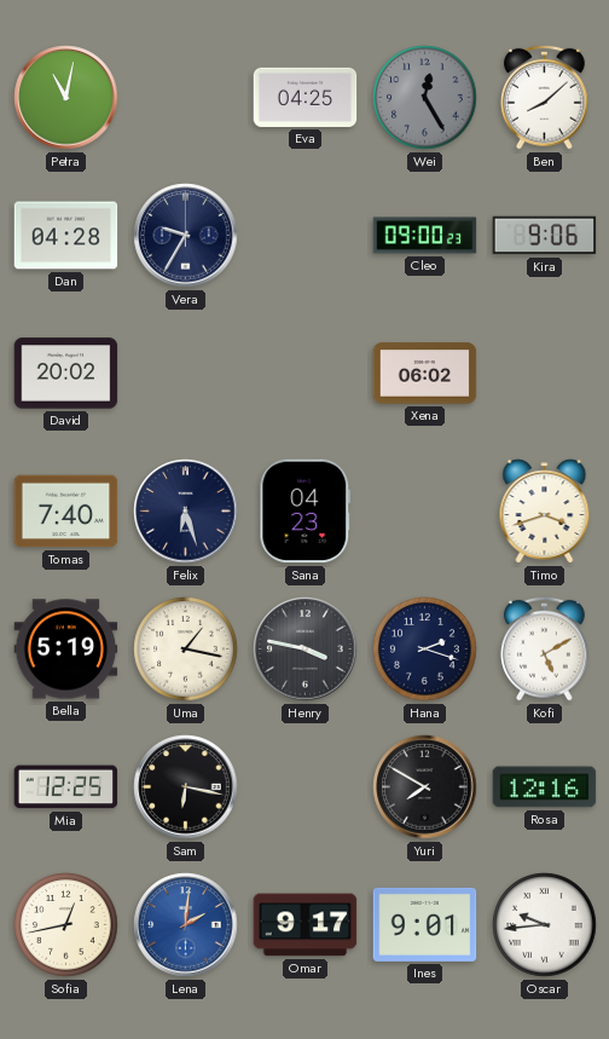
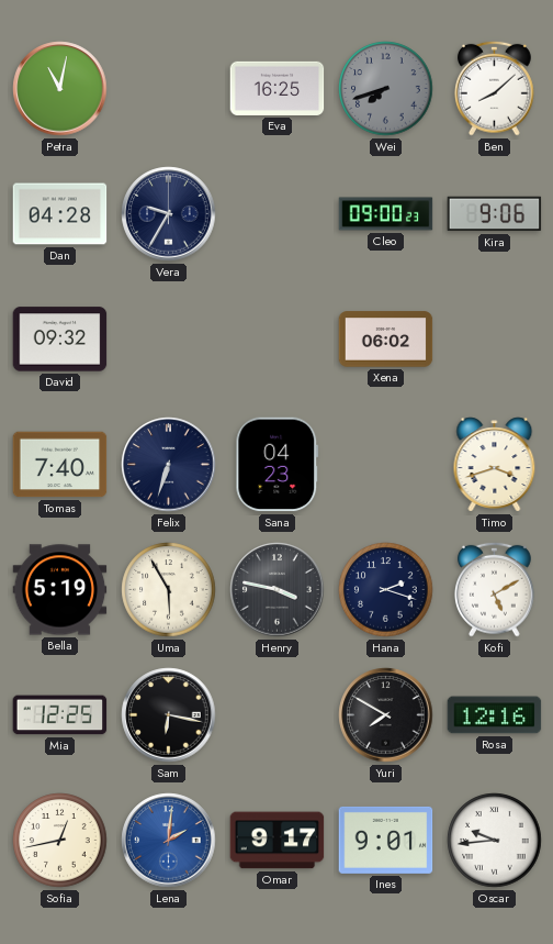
Eva: 04:25 -> 16:25 (278, 88)
Wei: 12:25 -> 7:42 (386, 89)
David: 20:02 -> 09:32 (60, 340)
Felix: 6:27 -> 6:33 (169, 465)
Uma: 1:17 -> 5:55 (169, 590)
